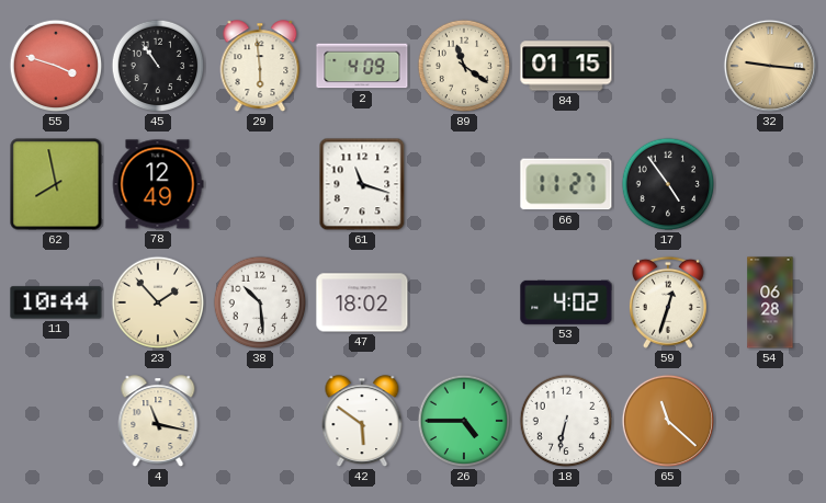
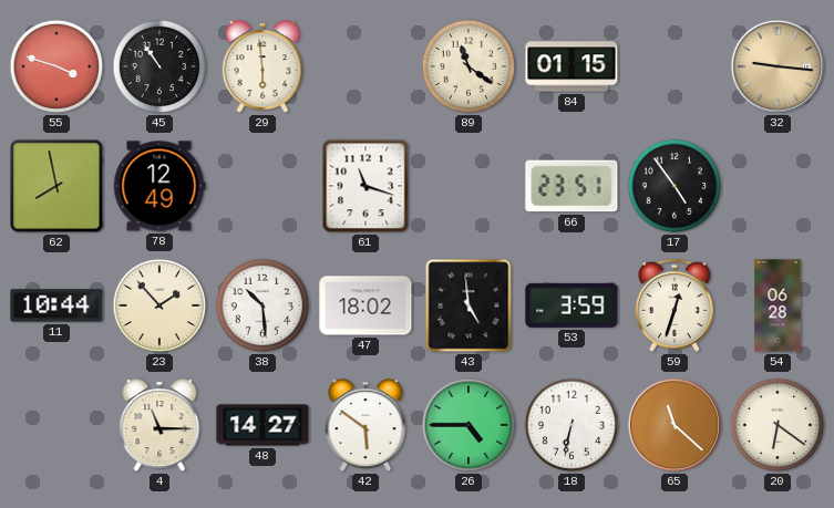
2: 4:09 -> none (362, 66)
66: 11:27 -> 23:51 (572, 186)
43: none -> 4:59 (469, 305)
53: 4:02 -> 3:59 (572, 305)
4: 11:17 -> 11:15 (159, 426)
48: none -> 14:27 (262, 425)
20: none -> 6:21 (778, 425)
